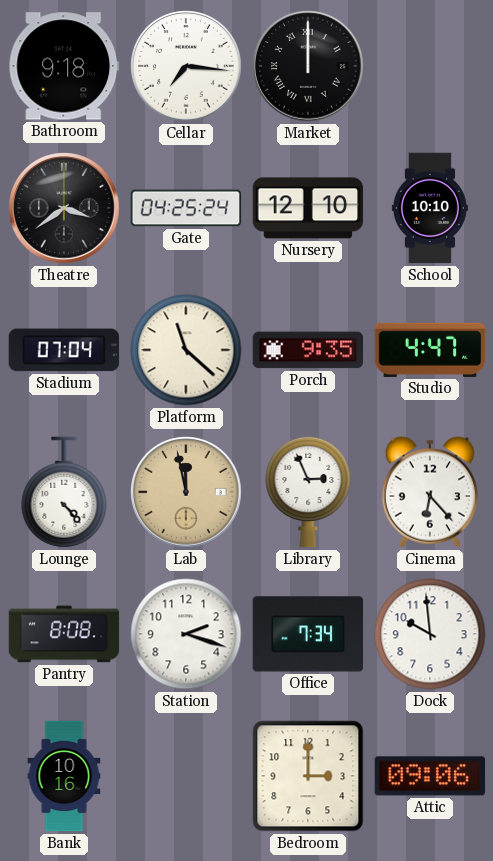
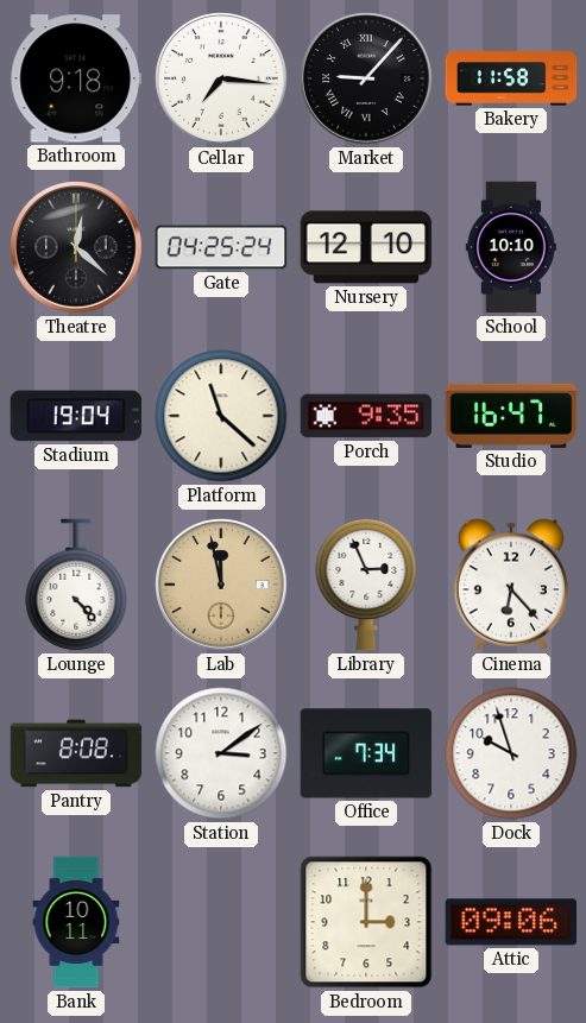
Market: 12:00 -> 9:07 (366, 78)
Bakery: none -> 11:58 (511, 78)
Theatre: 3:39 -> 12:22 (76, 247)
Stadium: 07:04 -> 19:04 (76, 416)
Studio: 4:47 -> 16:47 (511, 416)
Station: 2:18 -> 3:09 (221, 753)
Dock: 9:59 -> 9:57 (511, 753)
Bank: 10:16 -> 10:11 (76, 922)
